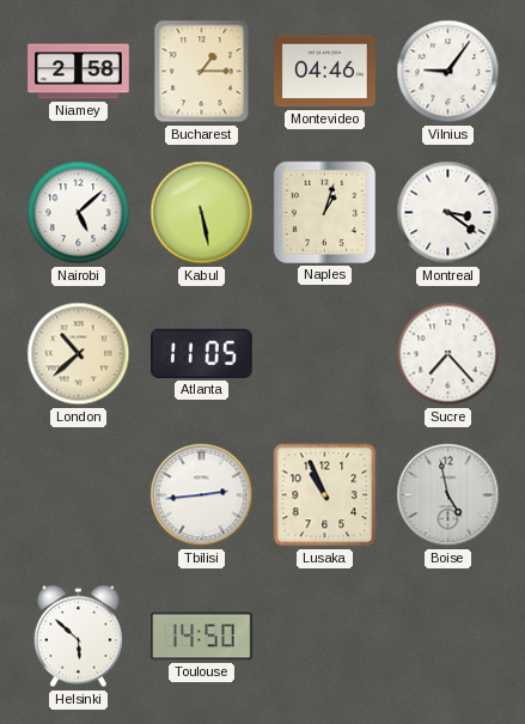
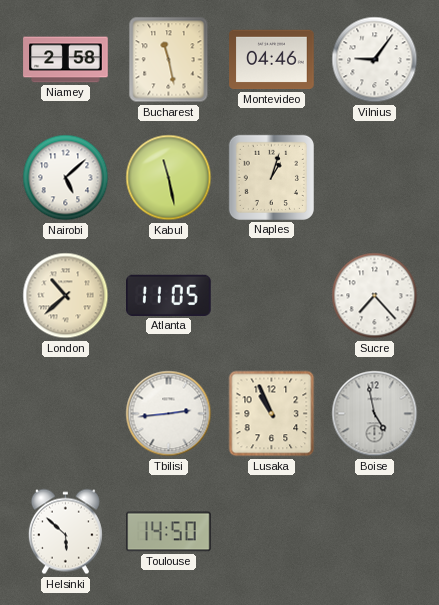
Bucharest: 1:15 -> 11:28 (169, 60)
Kabul: 5:28 -> 11:28 (169, 178)
Montreal: 3:21 -> none (448, 213)
